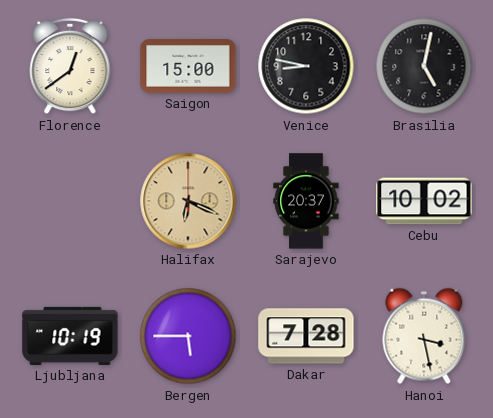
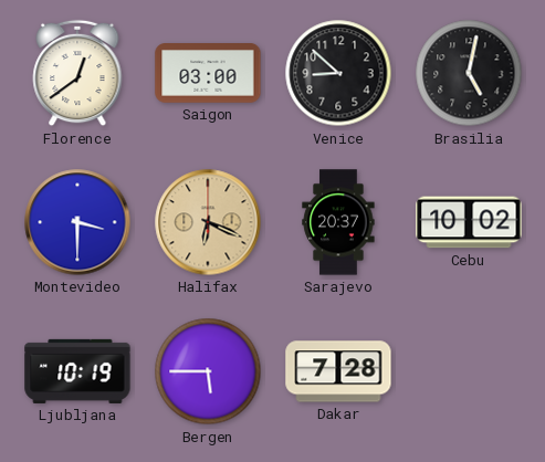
Saigon: 15:00 -> 03:00 (208, 73)
Venice: 8:47 -> 8:52 (338, 73)
Montevideo: none -> 3:30 (77, 222)
Hanoi: 3:28 -> none (424, 336)
